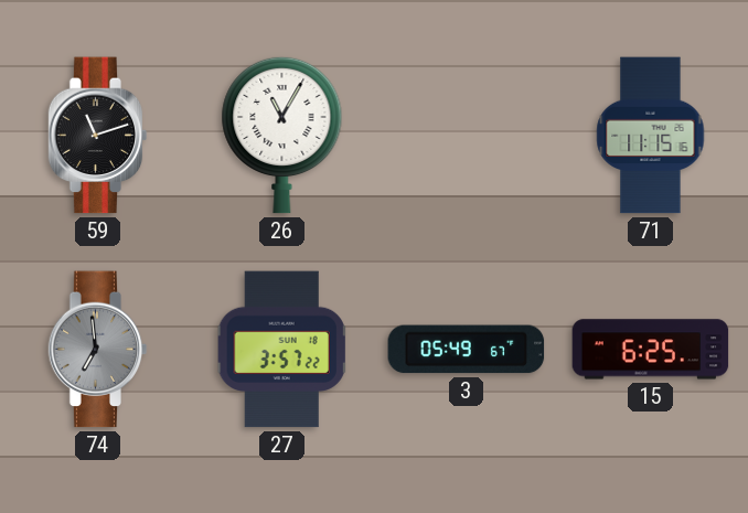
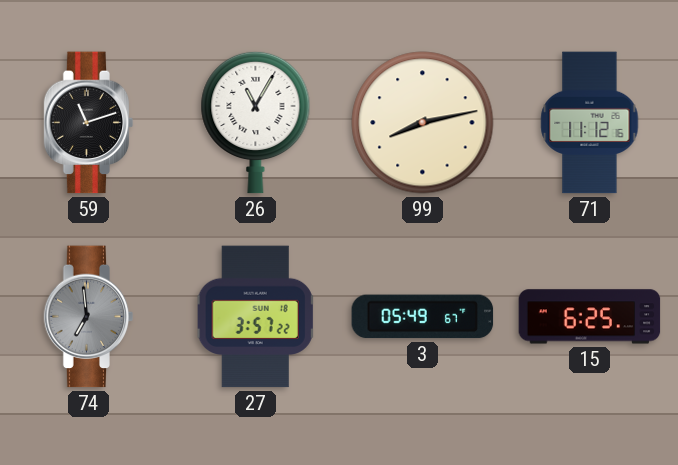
99: none -> 8:13 (423, 123)
71: 11:15 -> 11:12 (590, 123)
